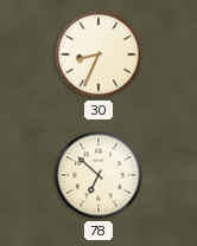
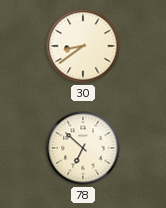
30: 8:34 -> 8:39 (83, 46)
